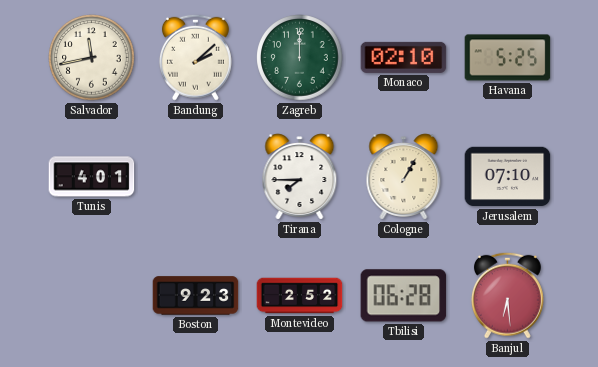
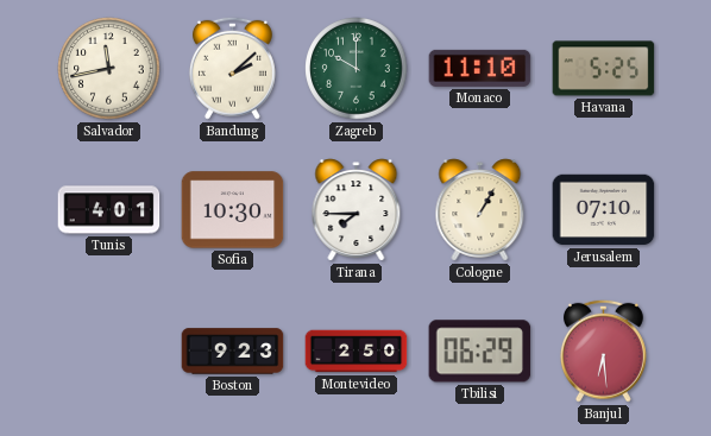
Zagreb: 12:00 -> 10:00 (357, 69)
Monaco: 02:10 -> 11:10 (480, 68)
Sofia: none -> 10:30 (233, 210)
Montevideo: 2:52 -> 2:50 (357, 352)
Tbilisi: 06:28 -> 06:29 (480, 352)
